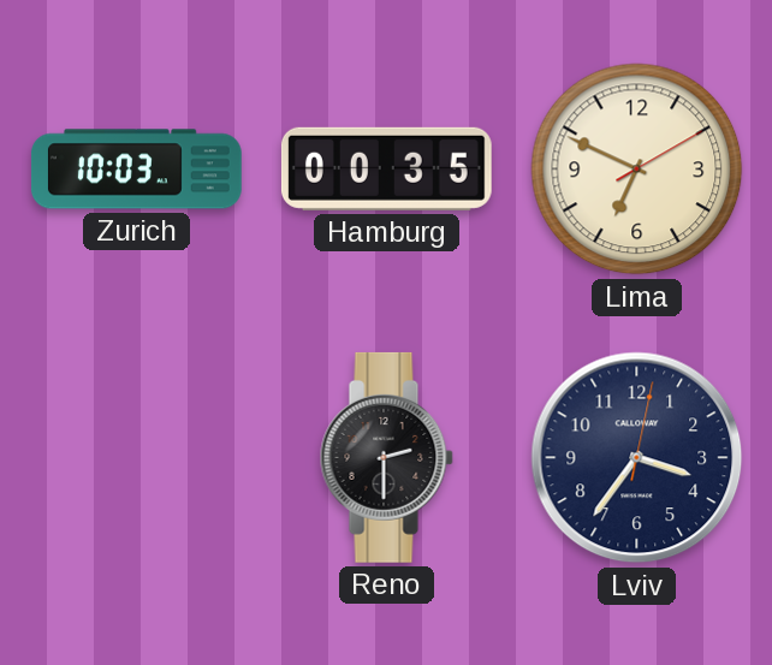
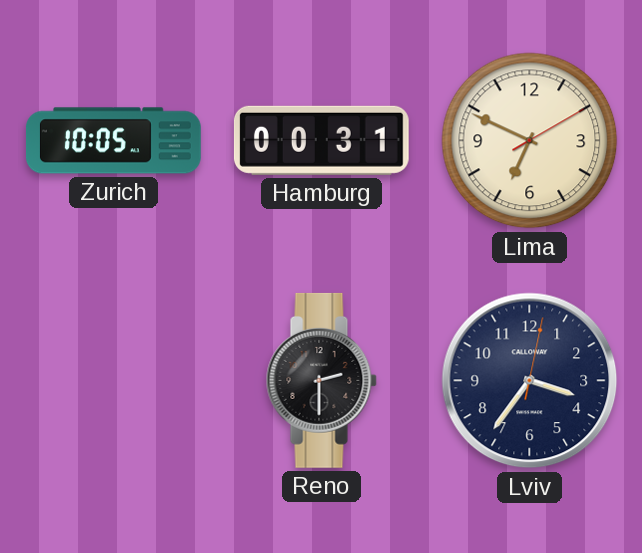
Zurich: 10:03 -> 10:05 (113, 141)
Hamburg: 00:35 -> 00:31 (321, 140)
